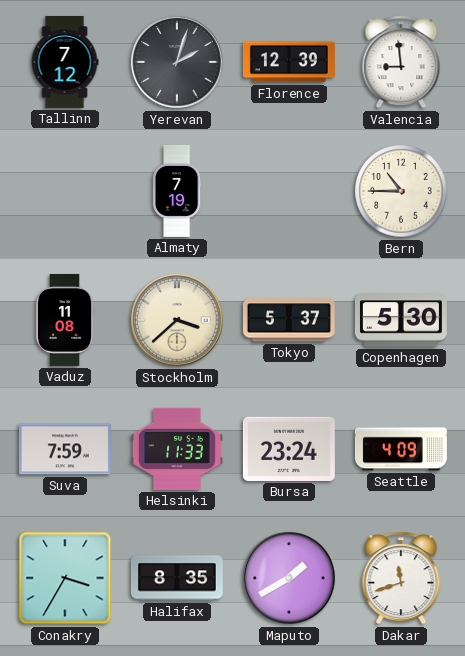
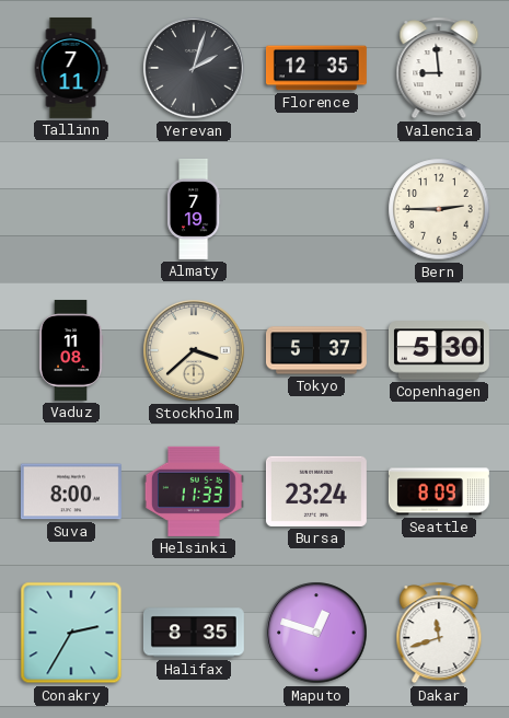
Tallinn: 7:12 -> 7:11 (71, 68)
Florence: 12:39 -> 12:35 (316, 68)
Bern: 10:45 -> 2:45 (439, 209)
Suva: 7:59 -> 8:00 (71, 491)
Seattle: 4:09 -> 8:09 (439, 491)
Conakry: 3:35 -> 2:35 (71, 633)
Maputo: 1:40 -> 12:48 (316, 633)
